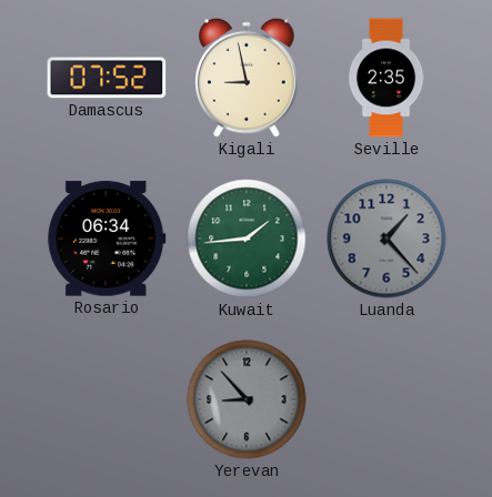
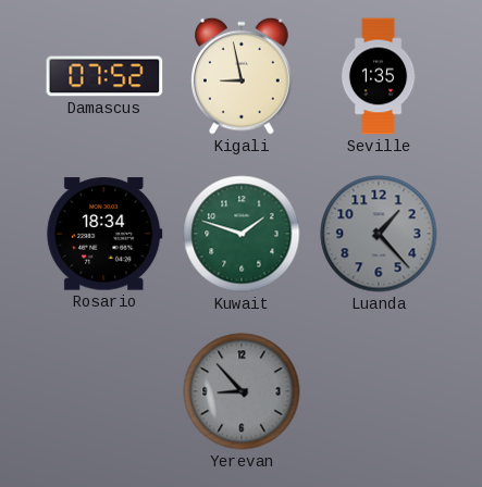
Seville: 2:35 -> 1:35 (379, 76)
Rosario: 06:34 -> 18:34 (104, 234)
Kuwait: 1:44 -> 1:48 (242, 234)
